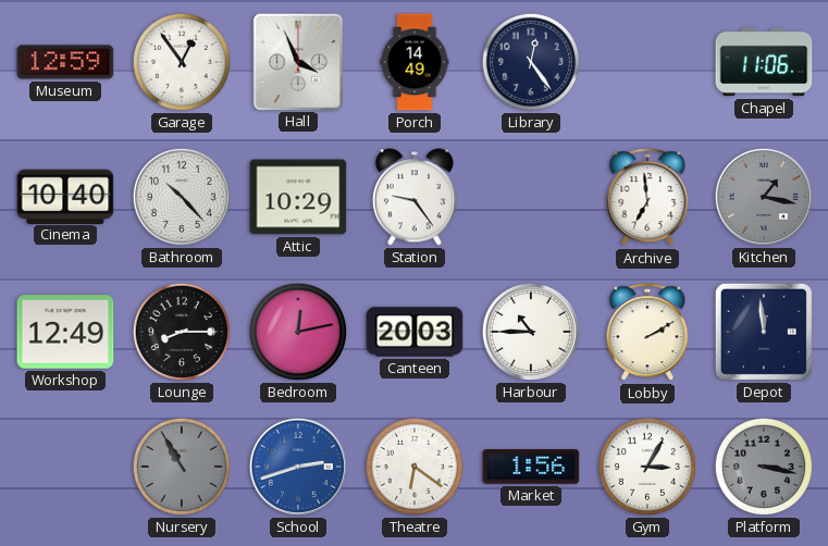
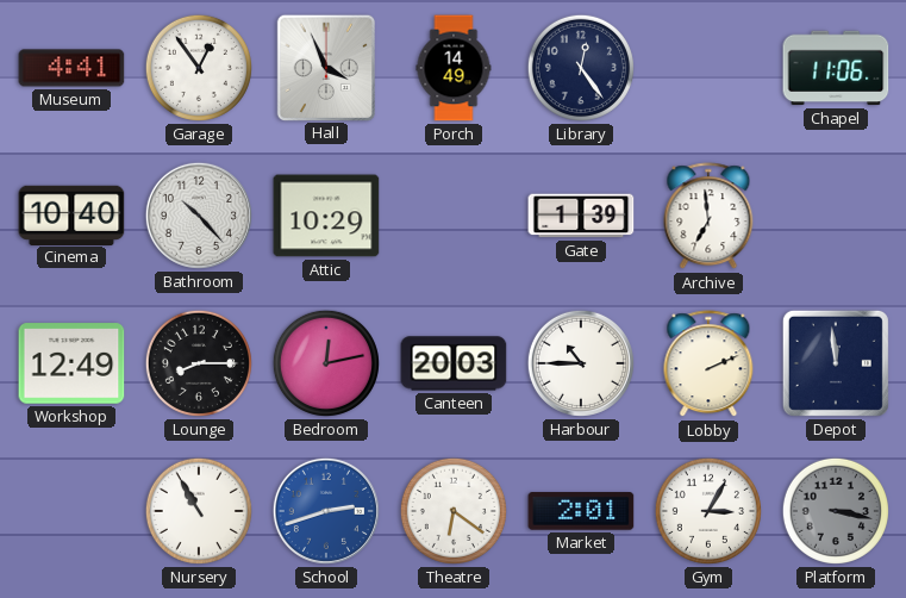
Museum: 12:59 -> 4:41 (71, 68)
Station: 9:24 -> none (415, 197)
Gate: none -> 1:39 (581, 216)
Kitchen: 1:17 -> none (764, 197)
Lobby: 2:10 -> 2:11 (708, 365)
Nursery dial: grey -> white (199, 511)
Market: 1:56 -> 2:01 (581, 511)
